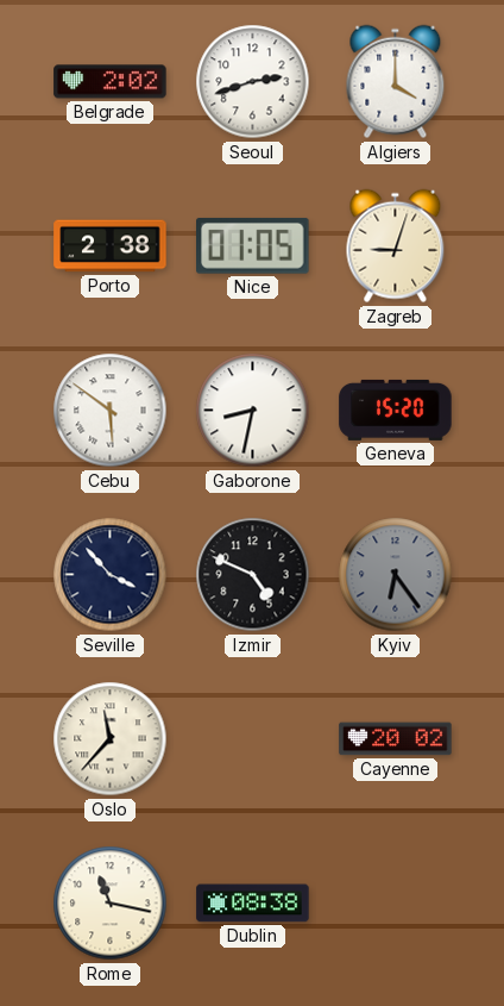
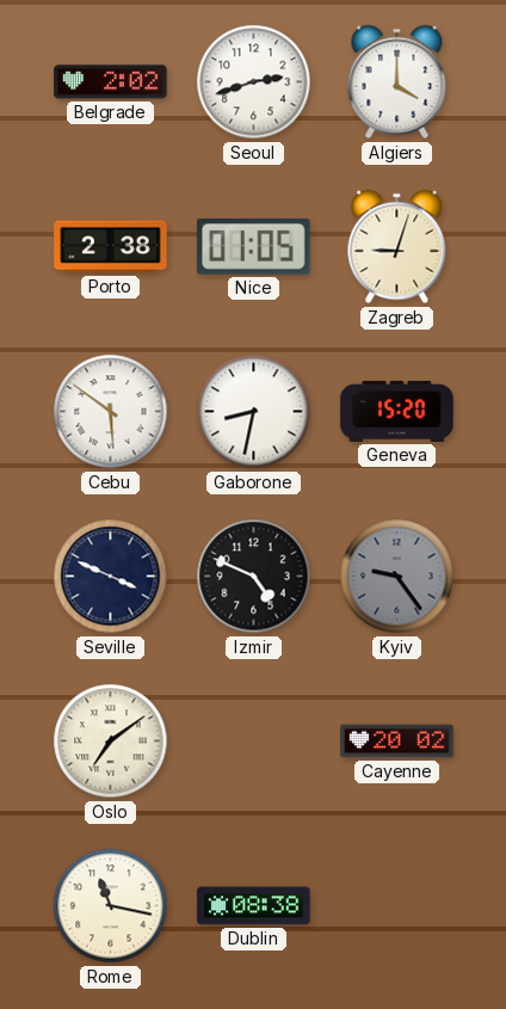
Seville: 3:53 -> 3:49 (111, 577)
Kyiv: 6:24 -> 9:24 (397, 577)
Oslo: 11:37 -> 7:09 (111, 742)
